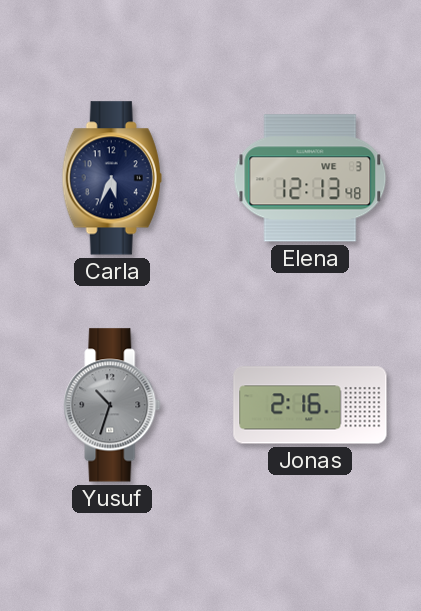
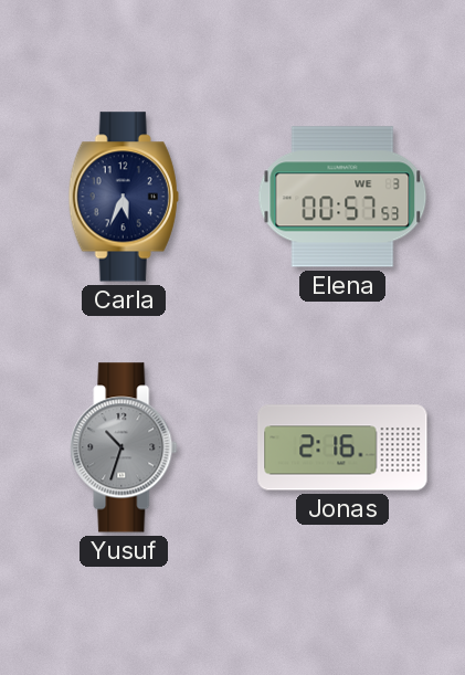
Elena: 12:13 -> 00:57 (342, 197)
